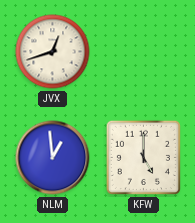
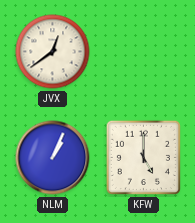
JVX: 12:42 -> 12:39 (53, 52)
NLM: 12:59 -> 1:04 (53, 158)
